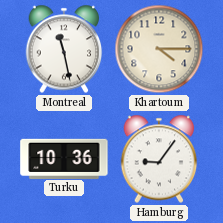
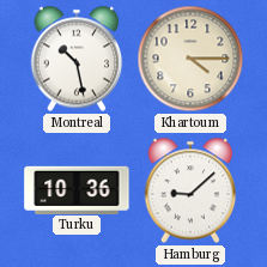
Montreal: 11:28 -> 10:28 (77, 59)
Hamburg: 9:06 -> 9:08 (190, 190)
